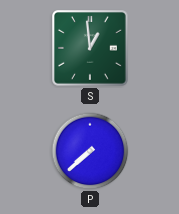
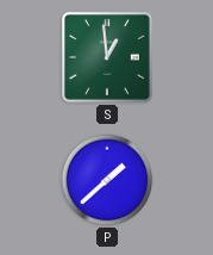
P: 7:38 -> 1:38 (107, 180)
